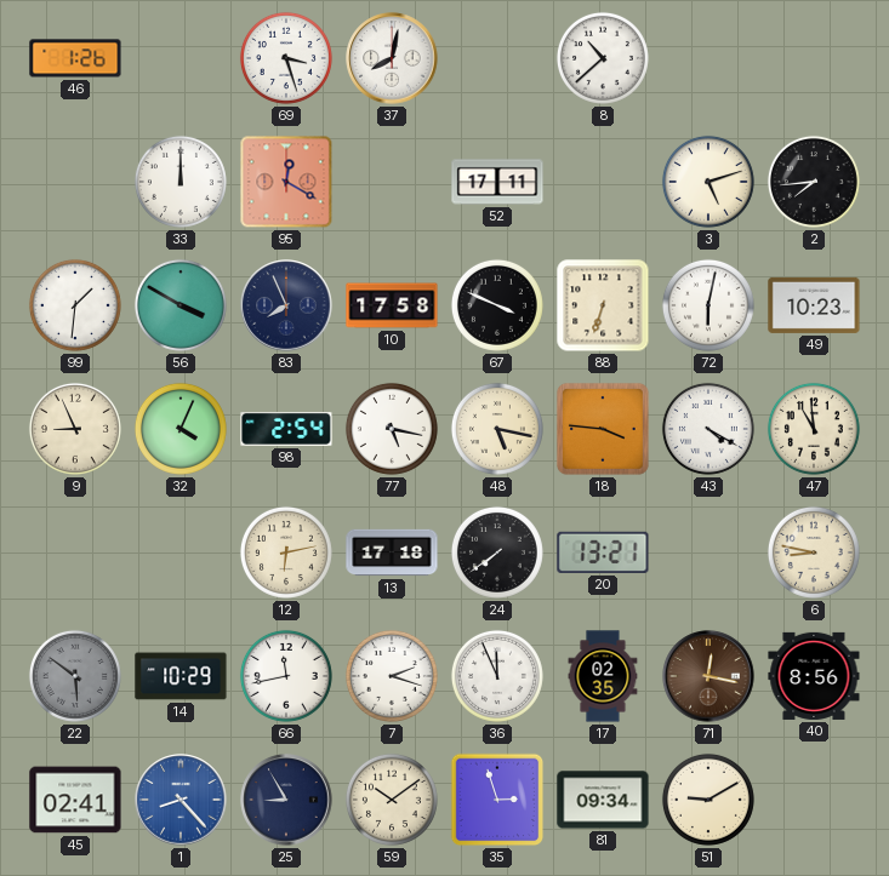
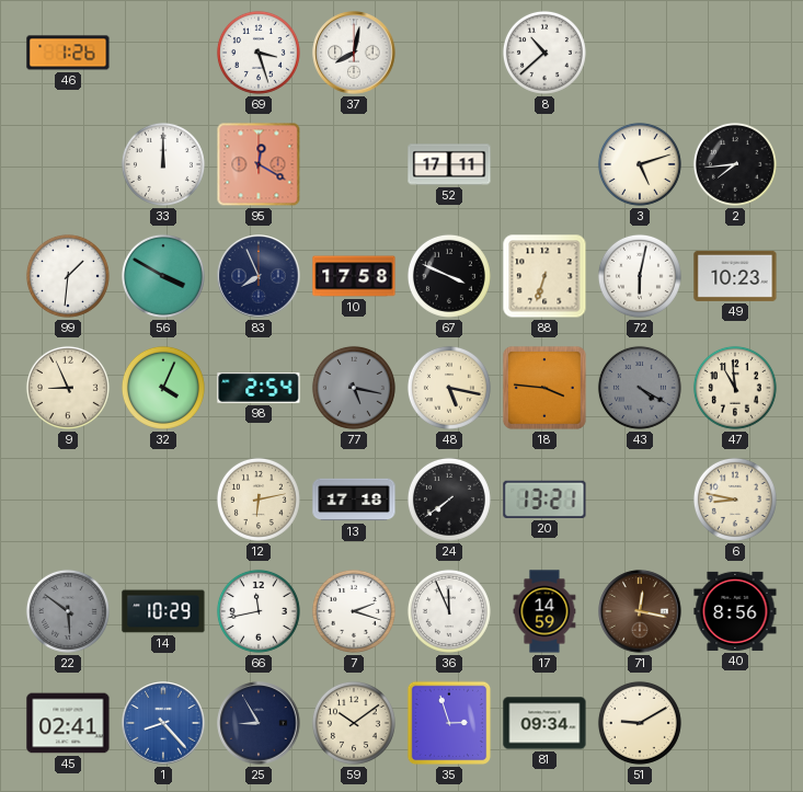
77 dial: white -> grey (354, 388)
43 dial: white -> grey (640, 388)
17: 02:35 -> 14:59 (544, 611)
